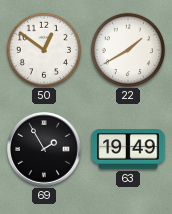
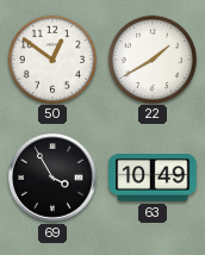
69: 1:55 -> 3:55 (52, 178)
63: 19:49 -> 10:49 (153, 178)
